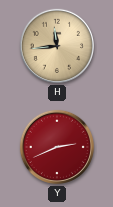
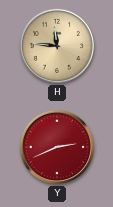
H: 11:44 -> 11:46 (57, 46)
